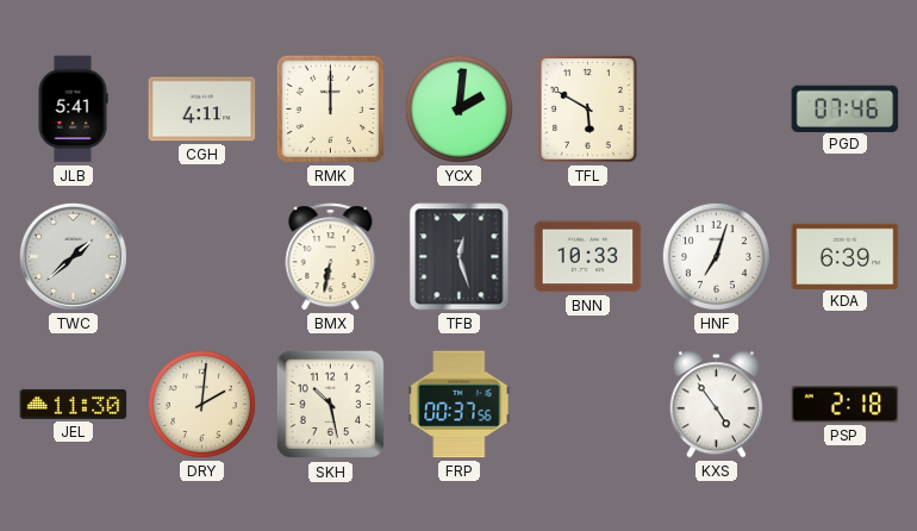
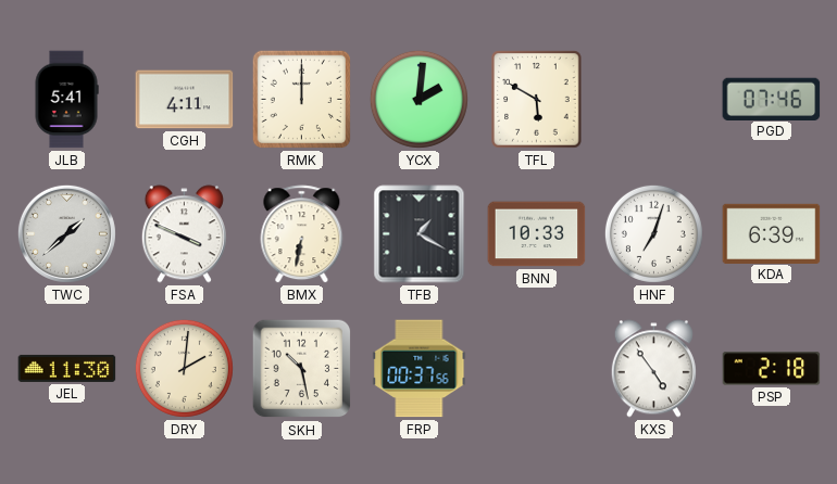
FSA: none -> 3:49 (184, 234)
TFB: 12:27 -> 1:20 (420, 234)
